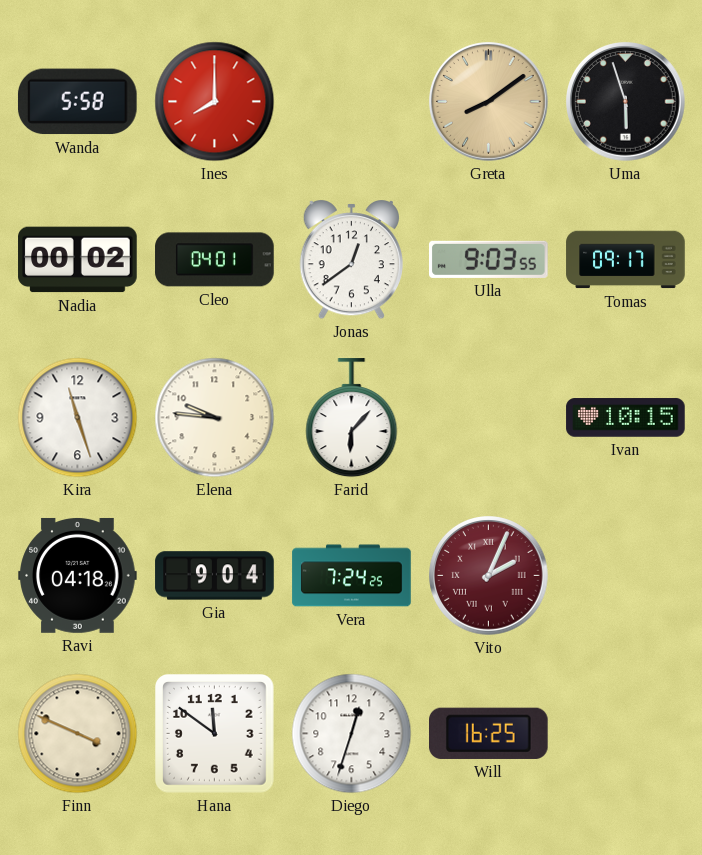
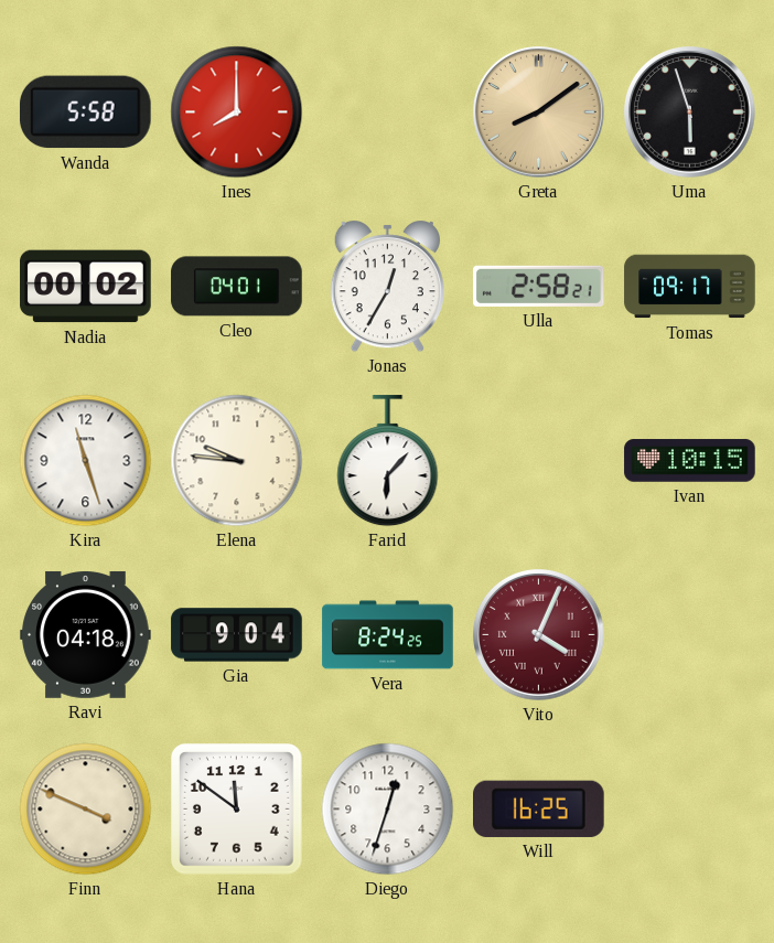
Jonas: 12:39 -> 12:35 (387, 288)
Ulla: 9:03 -> 2:58 (539, 286)
Vera: 7:24 -> 8:24 (388, 635)
Vito: 2:04 -> 4:04 (539, 635)
